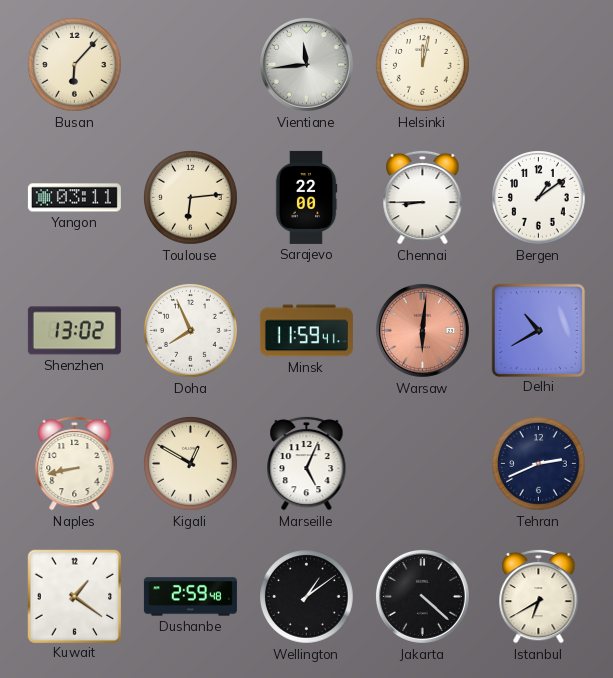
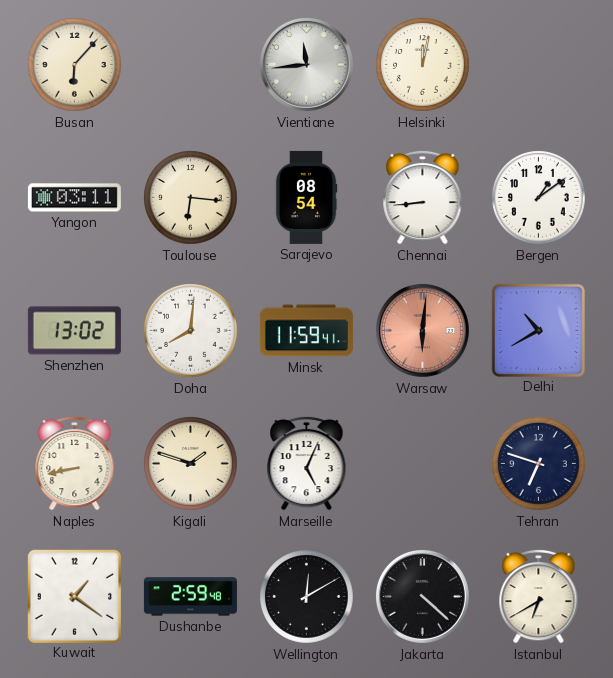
Toulouse: 6:14 -> 6:16 (191, 198)
Sarajevo: 22:00 -> 08:54 (306, 197)
Chennai: 8:45 -> 8:44 (423, 197)
Doha: 7:56 -> 8:01 (191, 331)
Kigali: 12:50 -> 1:48 (191, 464)
Tehran: 2:41 -> 6:48 (539, 464)
Wellington: 1:09 -> 12:10 (307, 597)
